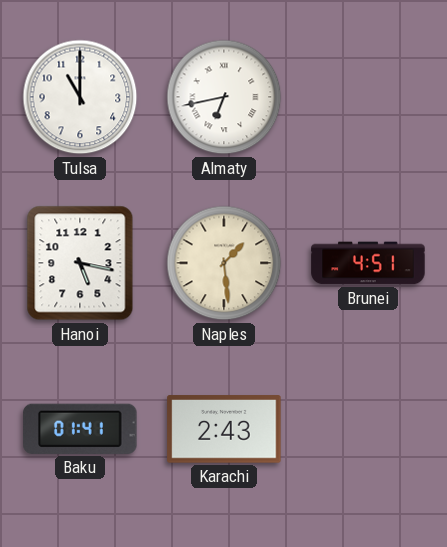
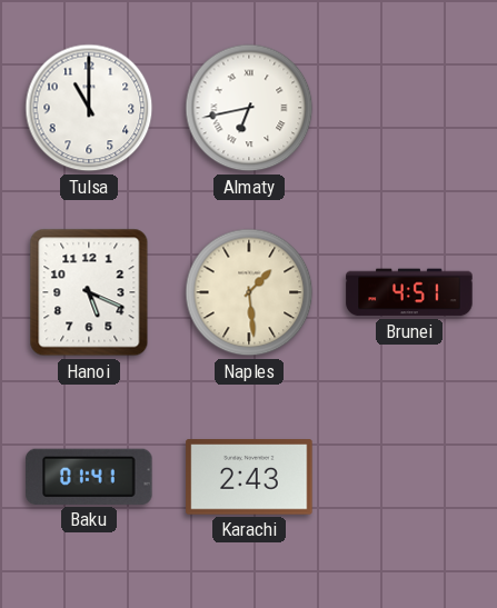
Hanoi: 5:17 -> 5:19 (89, 292)
